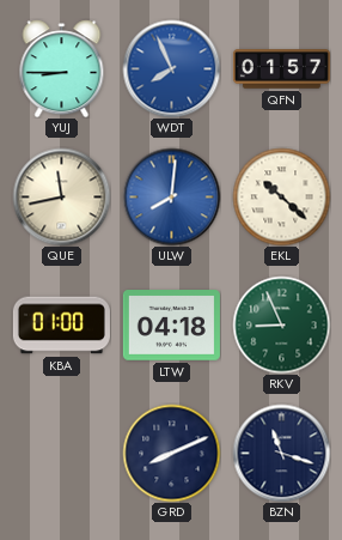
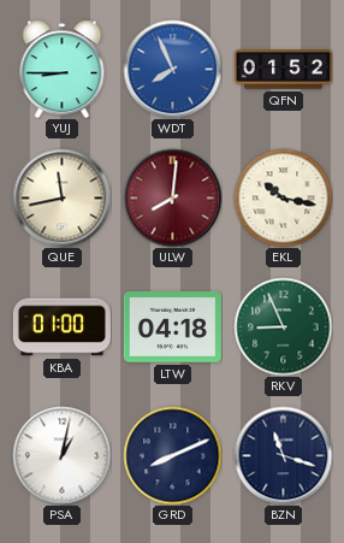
QFN: 01:57 -> 01:52 (283, 70)
ULW dial: blue -> burgundy (172, 197)
EKL: 10:22 -> 10:17 (283, 197)
PSA: none -> 1:02 (61, 455)
